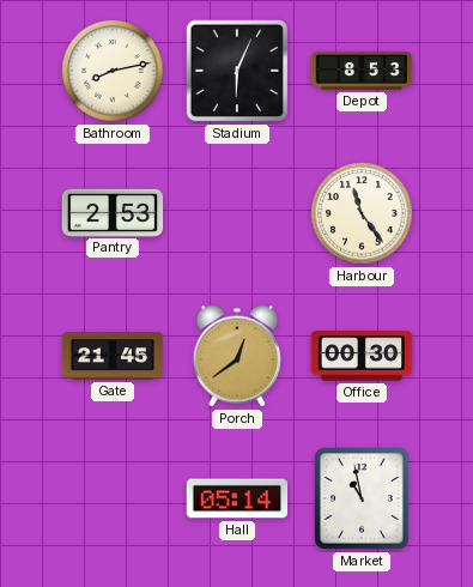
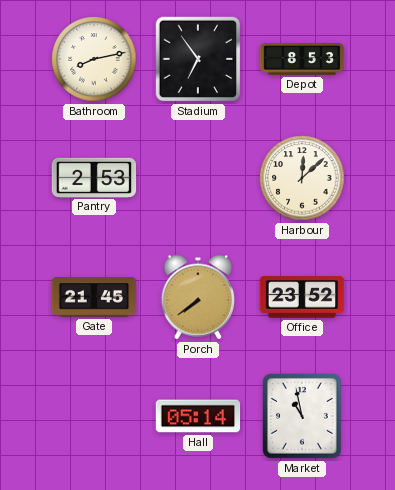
Stadium: 6:04 -> 6:54 (198, 59)
Harbour: 11:24 -> 12:08 (302, 178)
Porch: 12:39 -> 7:39 (198, 297)
Office: 00:30 -> 23:52 (302, 297)
